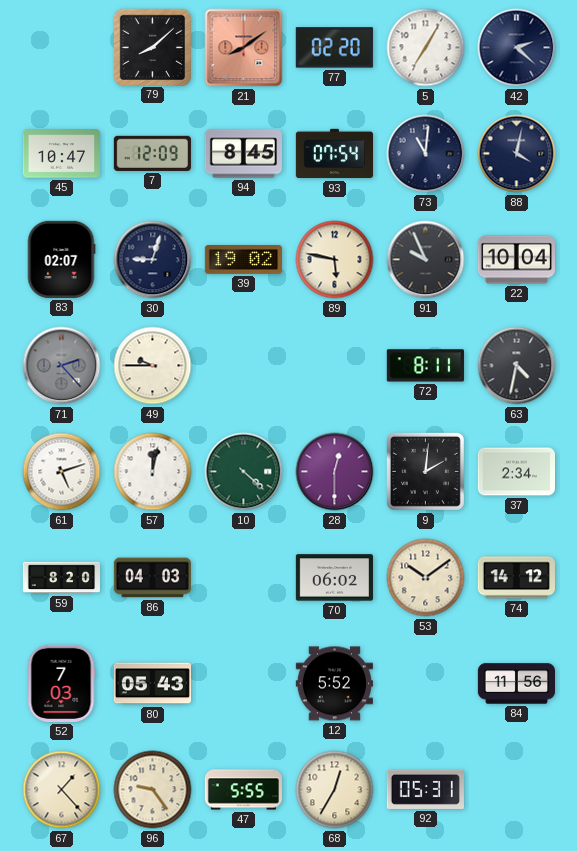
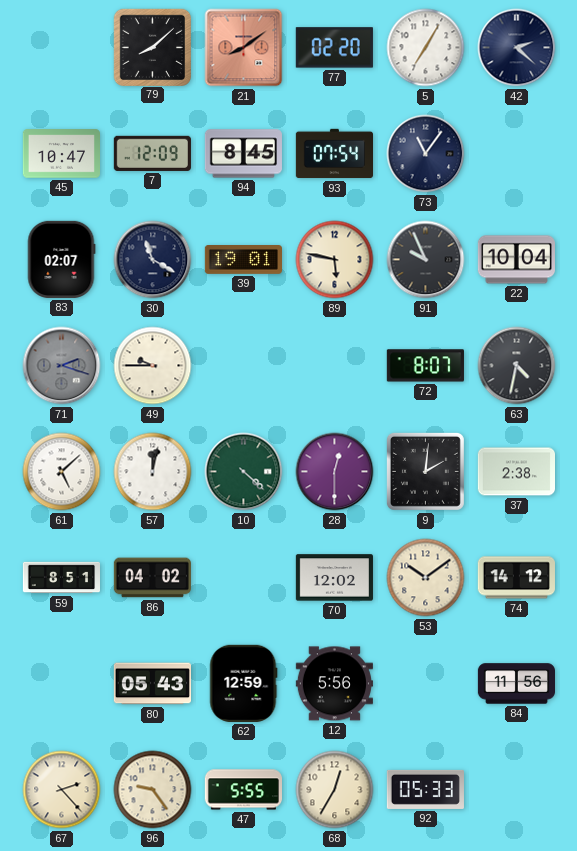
73: 11:01 -> 11:06 (426, 154)
88: 4:02 -> none (517, 154)
30: 9:03 -> 11:20 (153, 260)
39: 19:02 -> 19:01 (243, 260)
71: 2:23 -> 2:18 (62, 366)
72: 8:11 -> 8:07 (425, 366)
61: 5:12 -> 5:08 (62, 472)
37: 2:34 -> 2:38 (516, 472)
59: 8:20 -> 8:51 (61, 578)
86: 04:03 -> 04:02 (152, 578)
70: 06:02 -> 12:02 (334, 578)
52: 7:03 -> none (61, 683)
62: none -> 12:59 (244, 683)
12: 5:52 -> 5:56 (334, 684)
67: 1:23 -> 2:23 (62, 790)
92: 05:31 -> 05:33 (425, 789)
